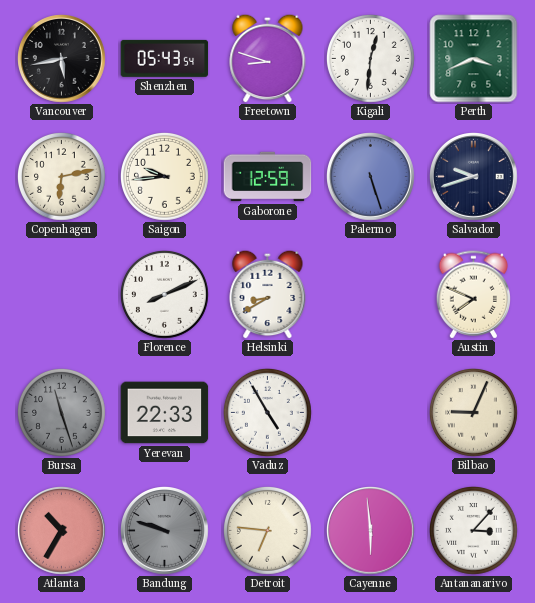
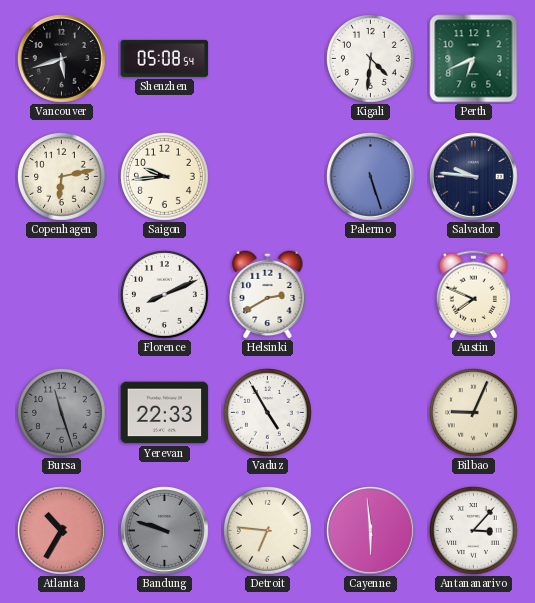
Vancouver: 5:43 -> 5:42 (62, 59)
Shenzhen: 05:43 -> 05:08 (165, 58)
Freetown: 8:48 -> none (268, 58)
Kigali: 12:31 -> 4:31 (371, 59)
Perth: 3:41 -> 6:41 (474, 59)
Gaborone: 12:59 -> none (268, 177)
Salvador: 9:42 -> 9:46 (474, 177)
Helsinki: 8:40 -> 2:40 (268, 294)
